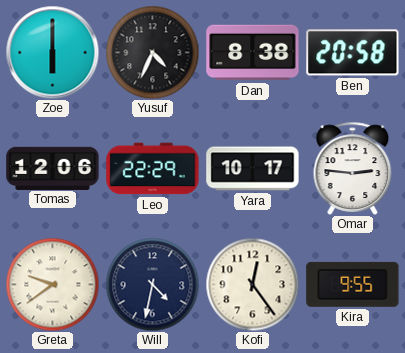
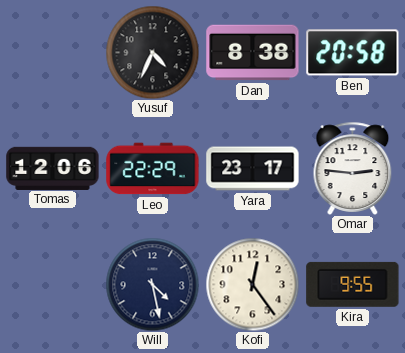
Zoe: 6:00 -> none (52, 52)
Yara: 10:17 -> 23:17 (253, 169)
Greta: 9:39 -> none (52, 284)
Will: 4:32 -> 4:28 (152, 284)
